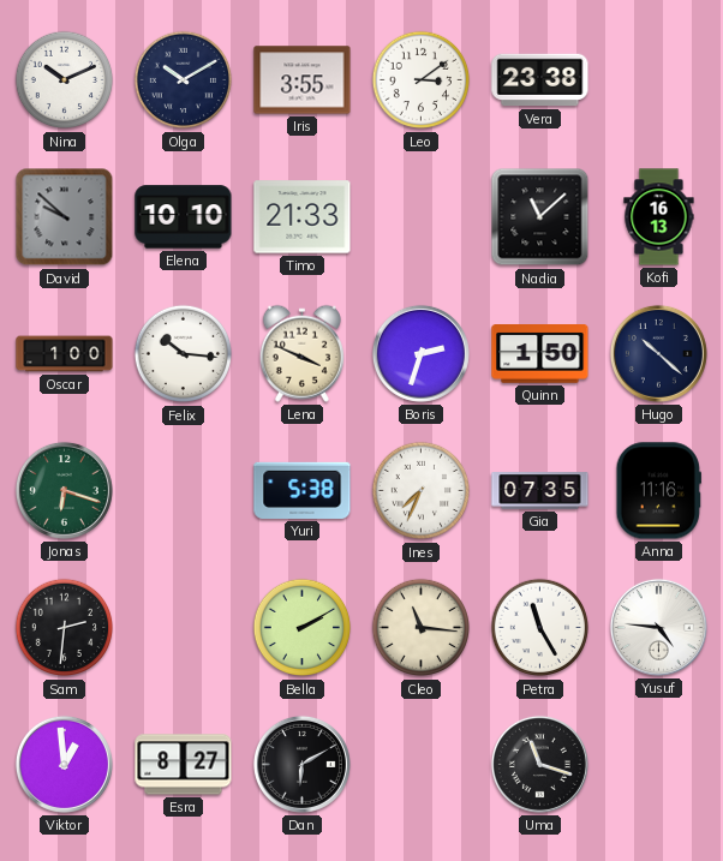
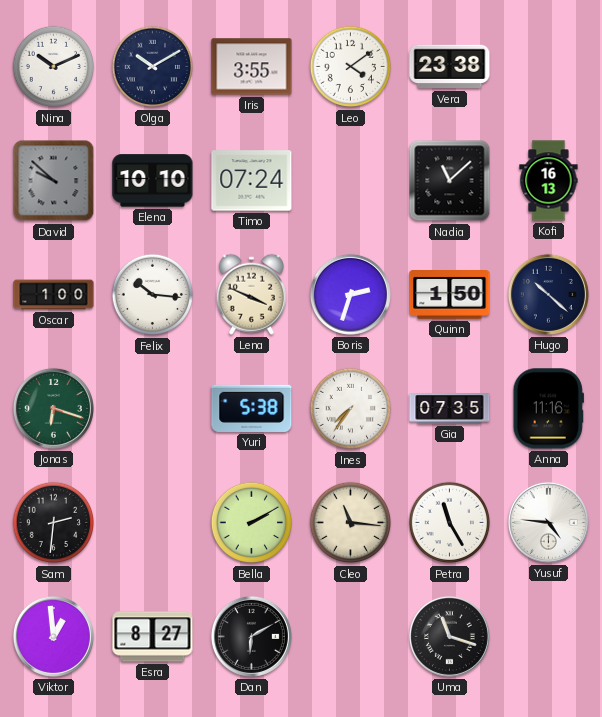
Leo: 3:09 -> 4:09 (351, 67)
Timo: 21:33 -> 07:24 (252, 181)
Ines: 7:34 -> 7:36 (351, 409)
